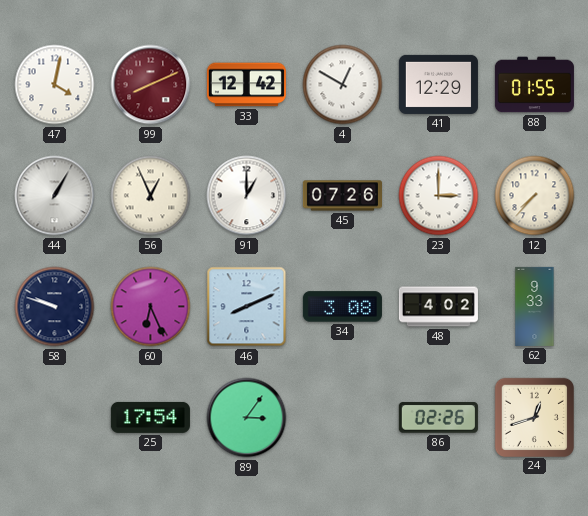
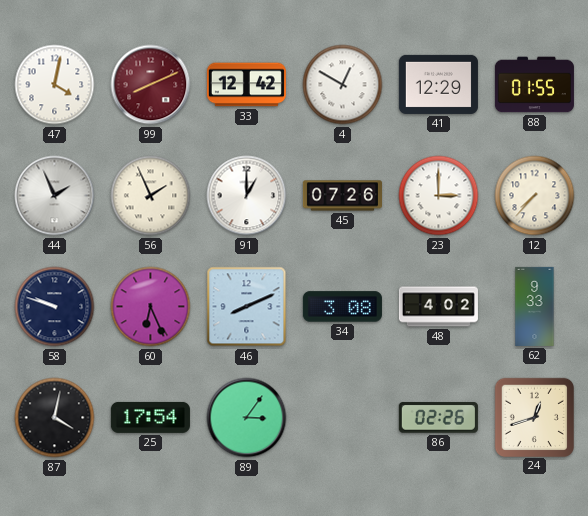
44: 1:05 -> 1:56 (55, 196)
56: 12:56 -> 1:56 (151, 196)
87: none -> 4:02 (55, 418)
